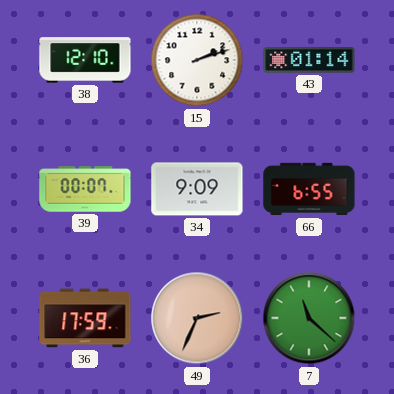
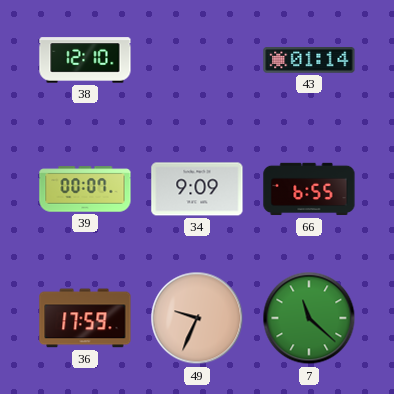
15: 2:12 -> none (197, 60)
49: 2:34 -> 9:34 (197, 318)
